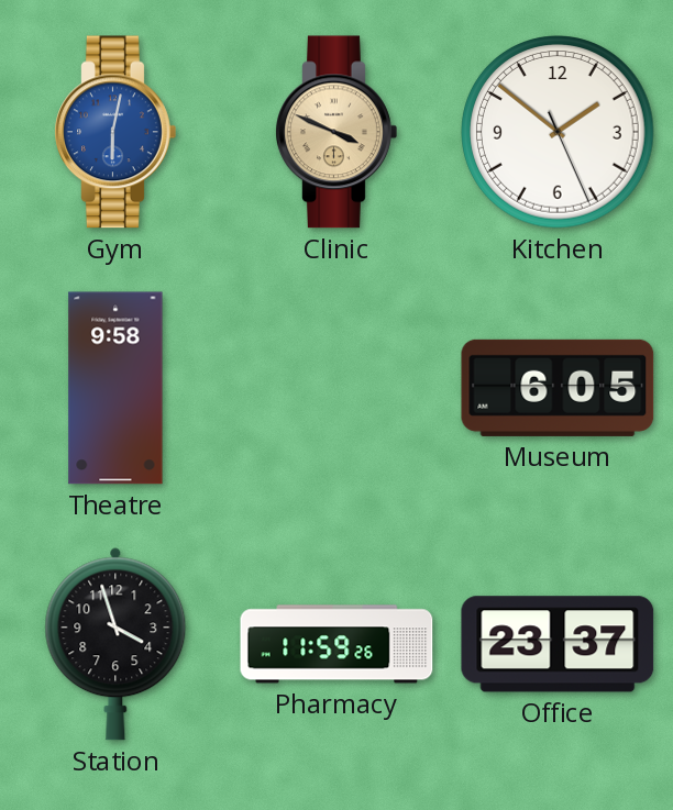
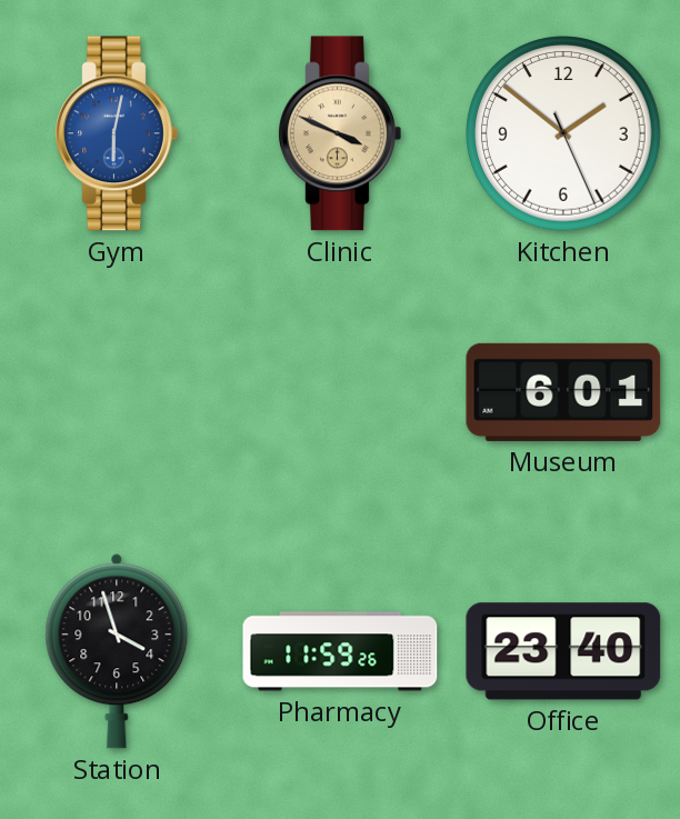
Theatre: 9:58 -> none (115, 388)
Museum: 6:05 -> 6:01 (563, 392)
Office: 23:37 -> 23:40 (563, 651)
